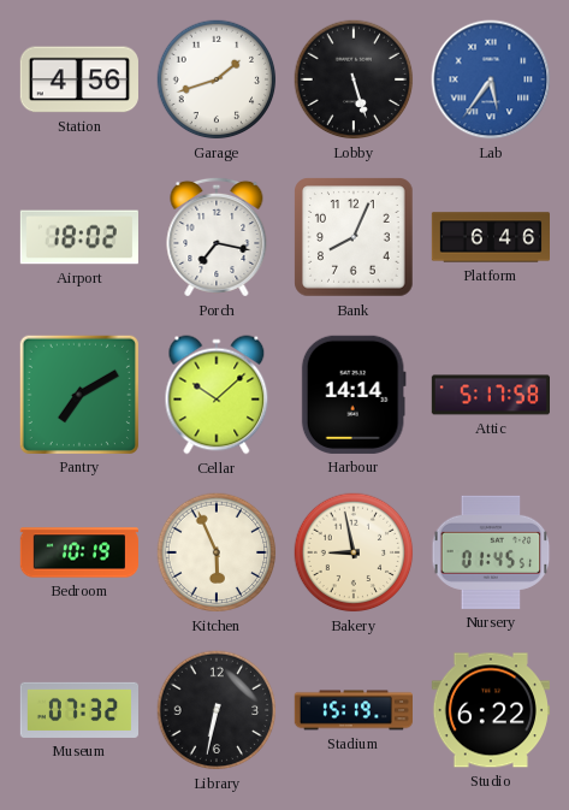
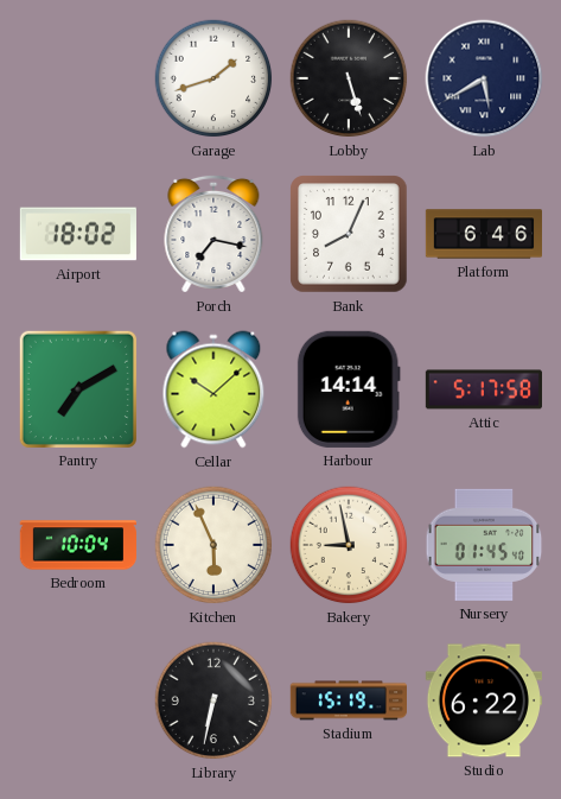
Station: 4:56 -> none (79, 79)
Lab: 5:36 -> 5:40 (484, 78)
Lab dial: blue -> navy (484, 78)
Bedroom: 10:19 -> 10:04 (77, 545)
Nursery: 01:45:51 -> 01:45:40 (484, 545)
Museum: 07:32 -> none (78, 710)
